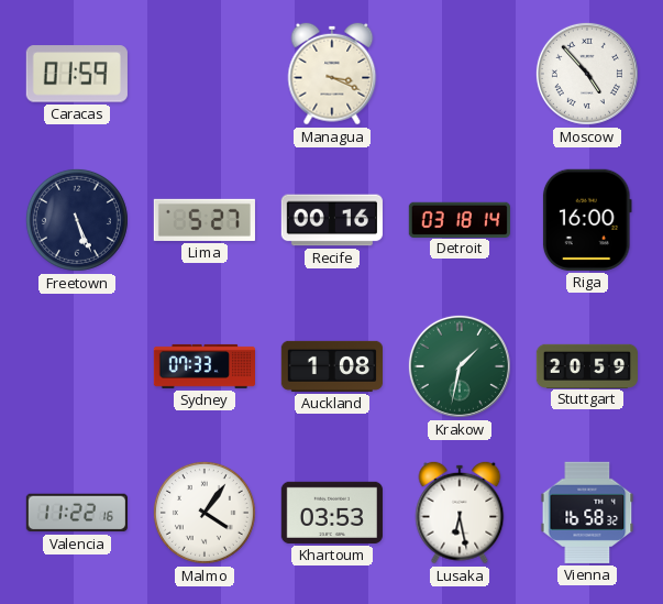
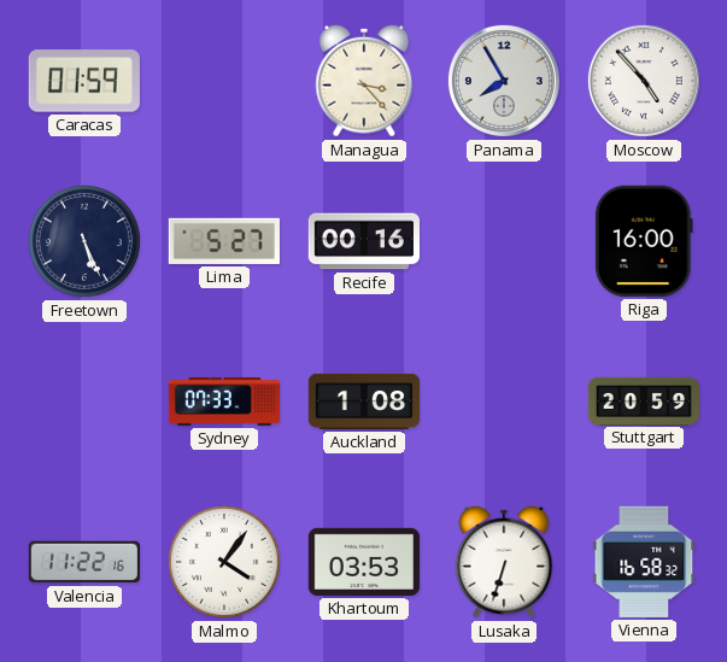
Managua: 3:19 -> 3:23 (364, 81)
Panama: none -> 7:55 (504, 81)
Detroit: 03:18 -> none (460, 219)
Krakow: 1:32 -> none (460, 366)
Lusaka: 6:28 -> 6:33 (504, 562)
